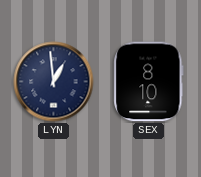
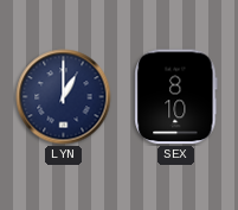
LYN: 12:59 -> 1:00 (64, 97)
